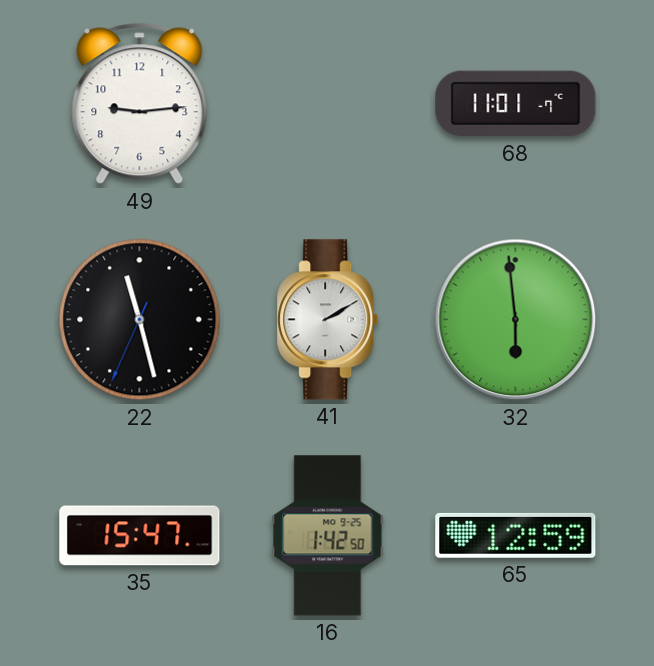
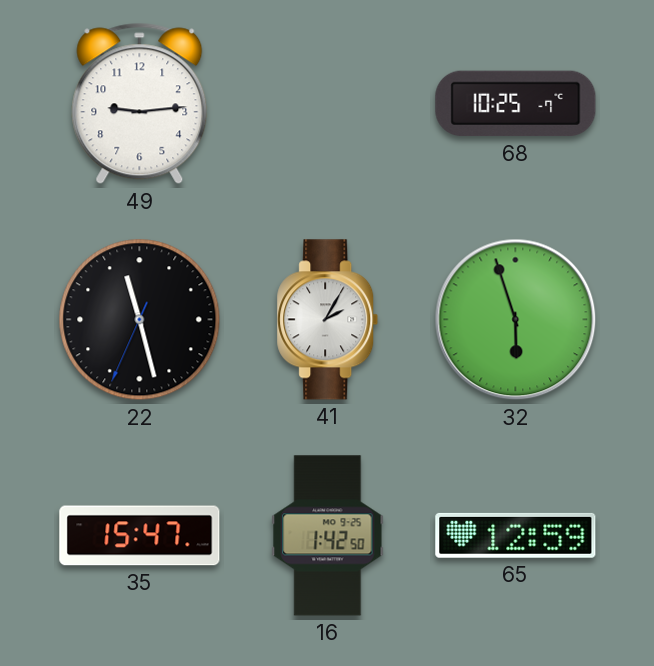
68: 11:01 -> 10:25 (516, 104)
41: 2:10 -> 2:05 (328, 320)
32: 5:59 -> 5:57 (516, 320)
